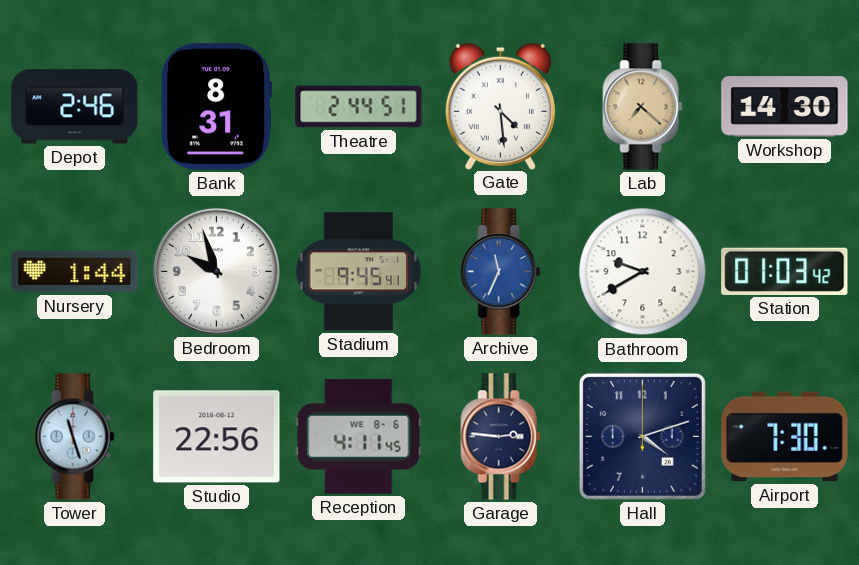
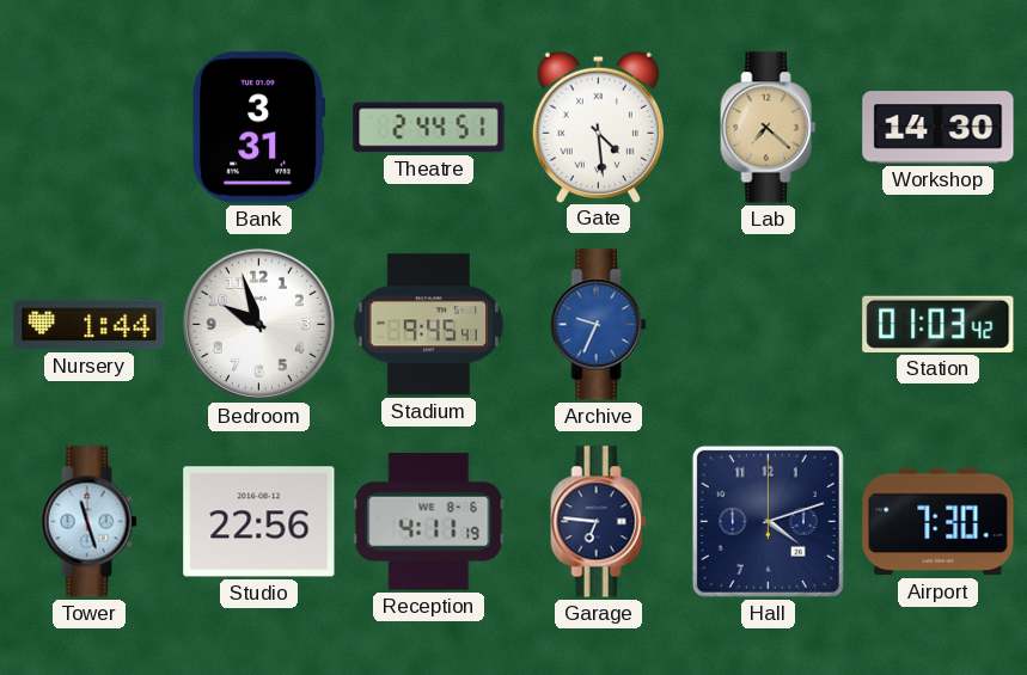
Depot: 2:46 -> none (75, 107)
Bank: 8:31 -> 3:31 (258, 128)
Archive: 11:34 -> 9:34 (599, 325)
Bathroom: 9:40 -> none (643, 272)
Reception: 4:11:45 -> 4:11:19 (429, 522)
Garage: 2:46 -> 6:46 (599, 522)
